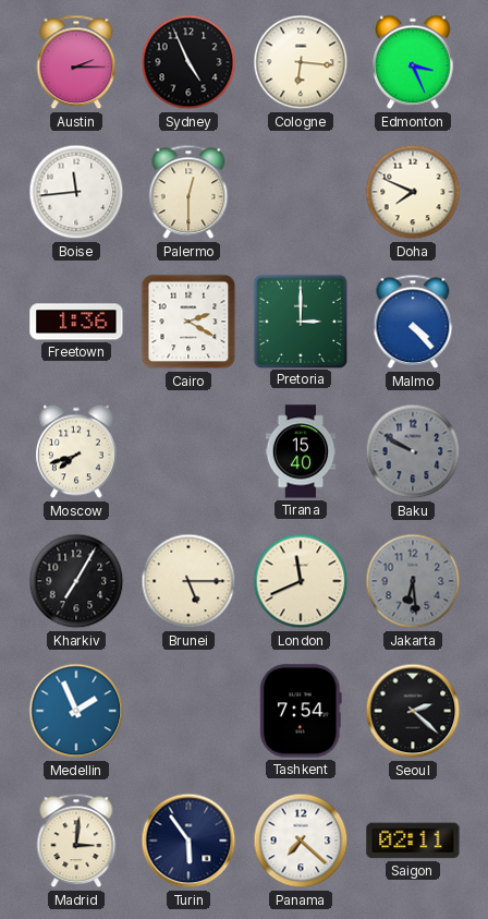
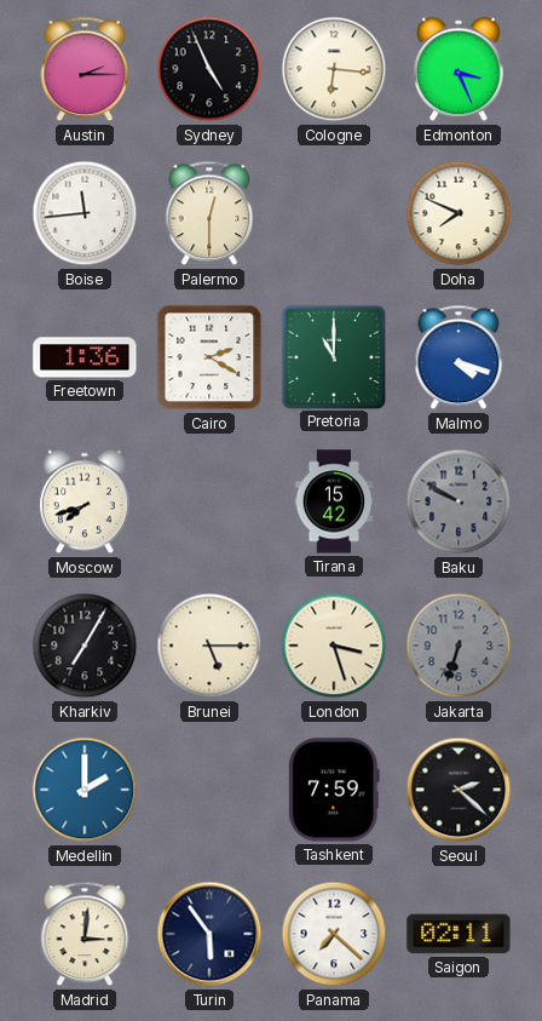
Pretoria: 3:00 -> 11:00 (333, 356)
Malmo: 4:23 -> 4:18 (459, 357)
Tirana: 15:40 -> 15:42 (334, 501)
London: 11:41 -> 3:27 (334, 646)
Jakarta: 6:29 -> 6:33 (459, 646)
Medellin: 1:56 -> 2:00 (85, 790)
Tashkent: 7:54 -> 7:59 (334, 790)
